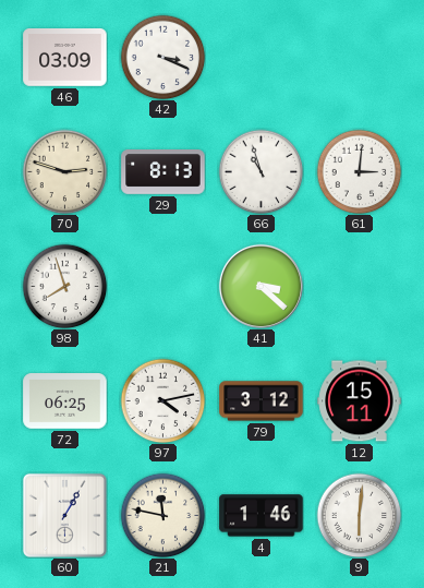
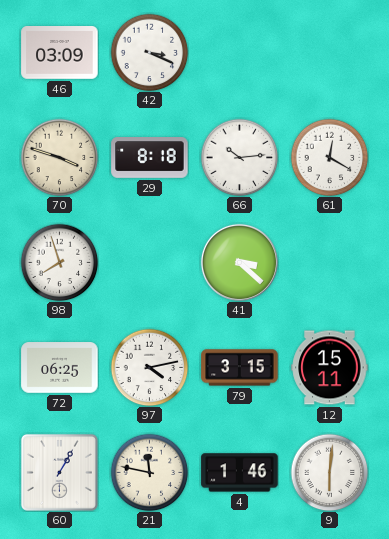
70: 2:48 -> 3:48 (59, 157)
29: 8:13 -> 8:18 (150, 158)
66: 10:57 -> 10:14 (239, 157)
61: 3:01 -> 12:20 (329, 157)
79: 3:12 -> 3:15 (240, 368)
